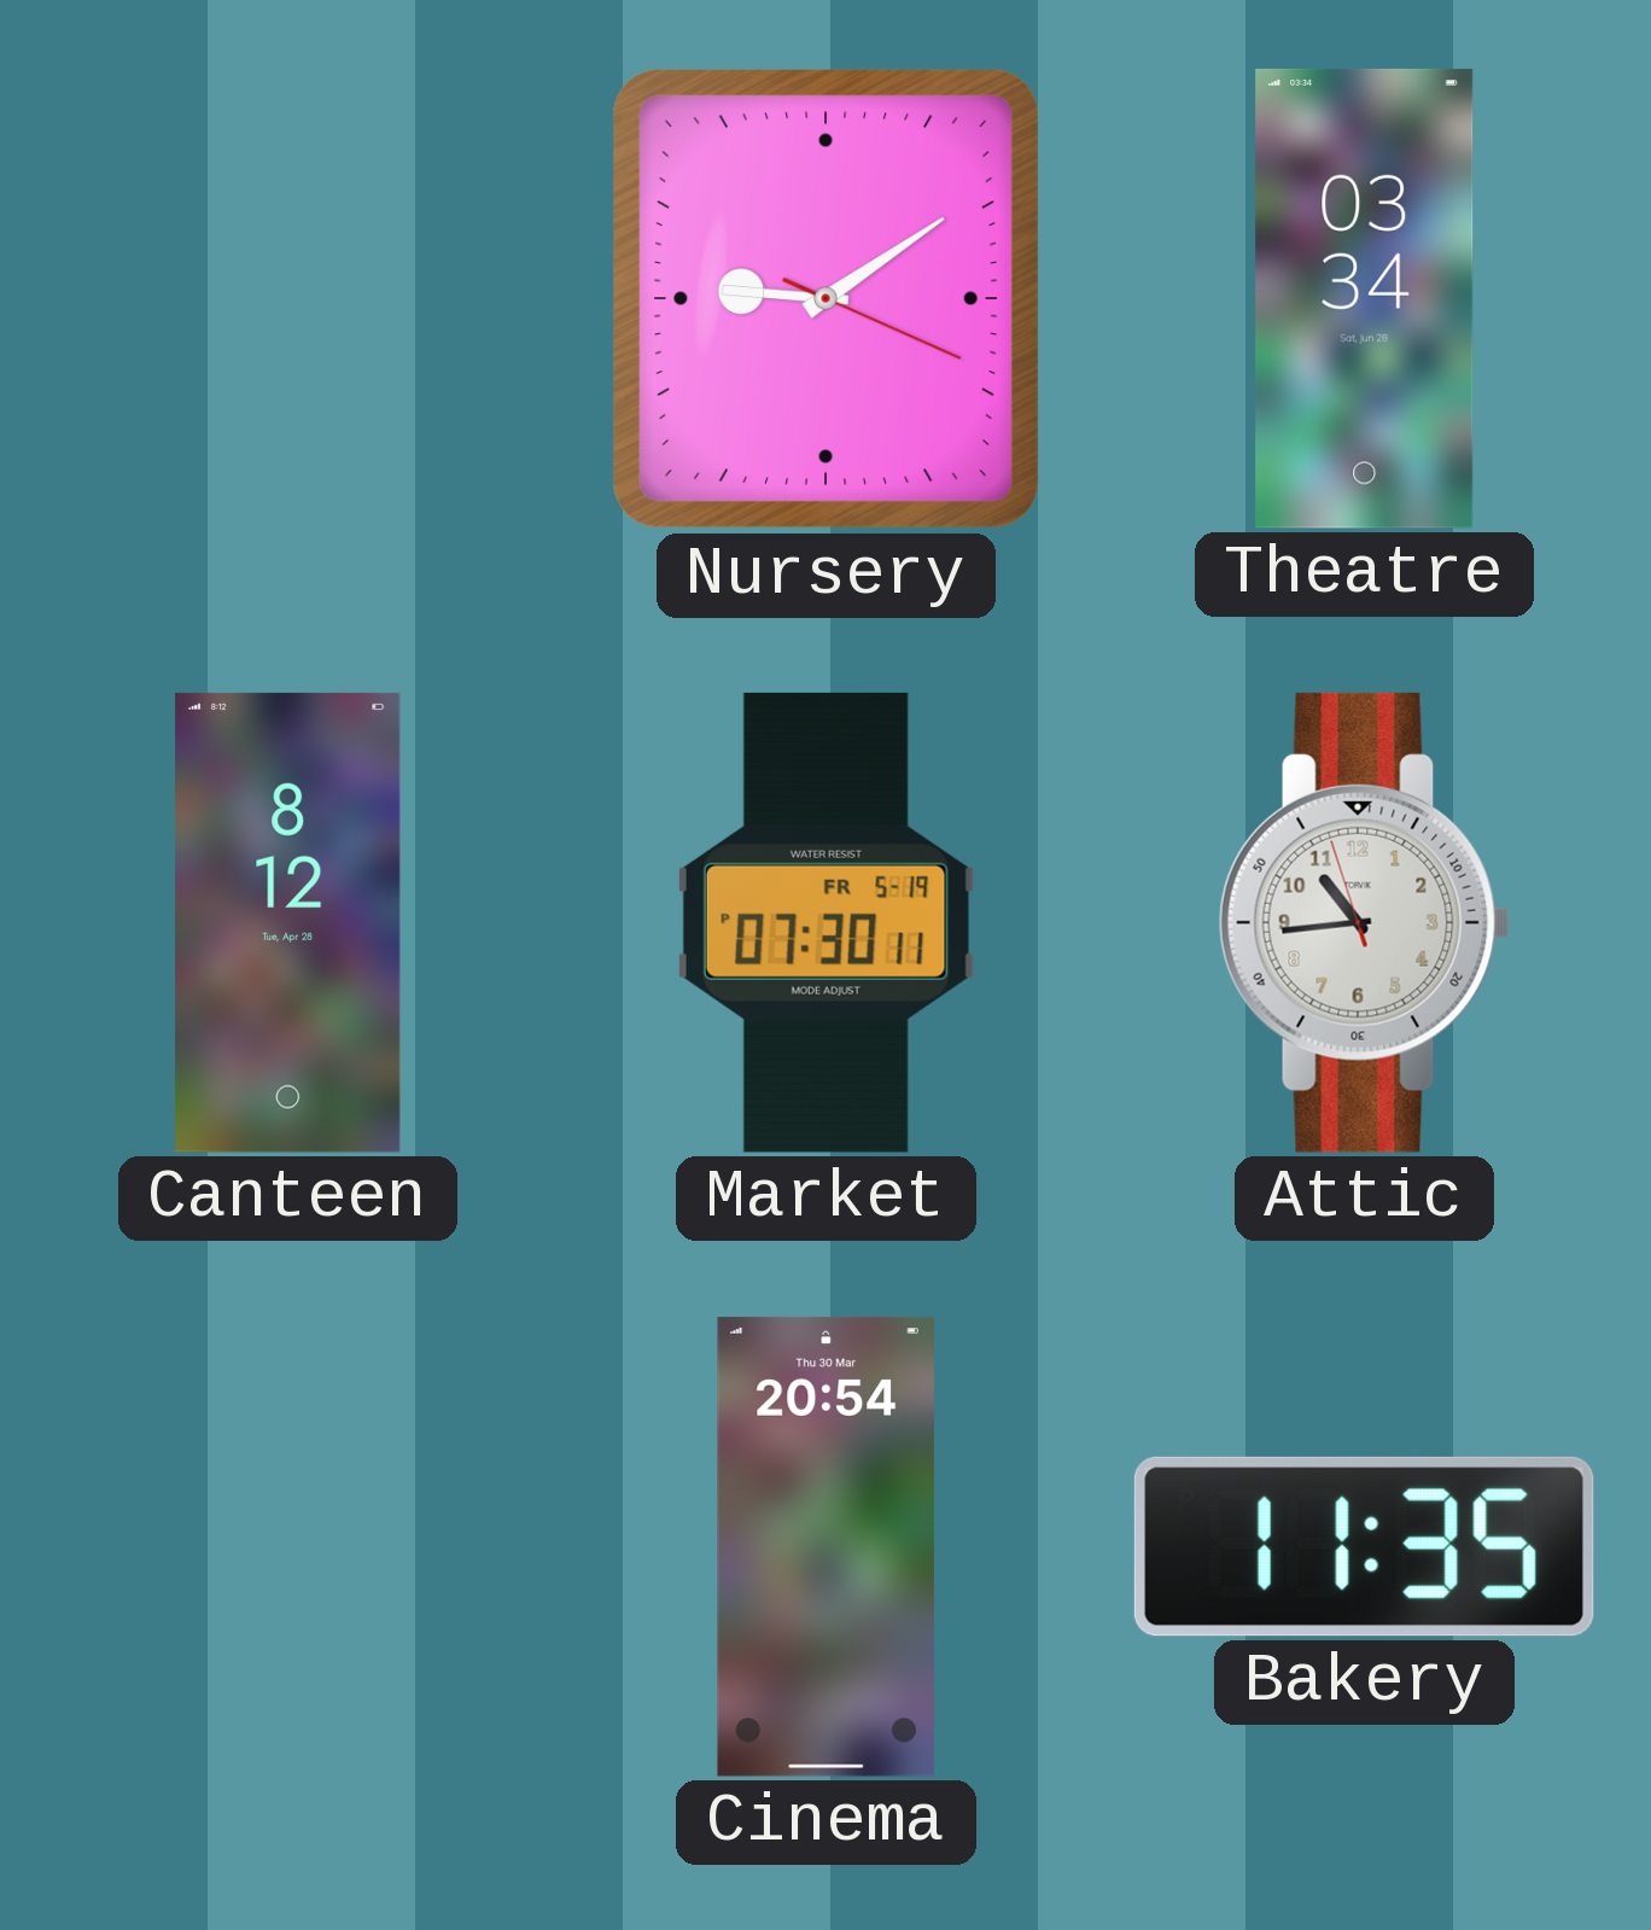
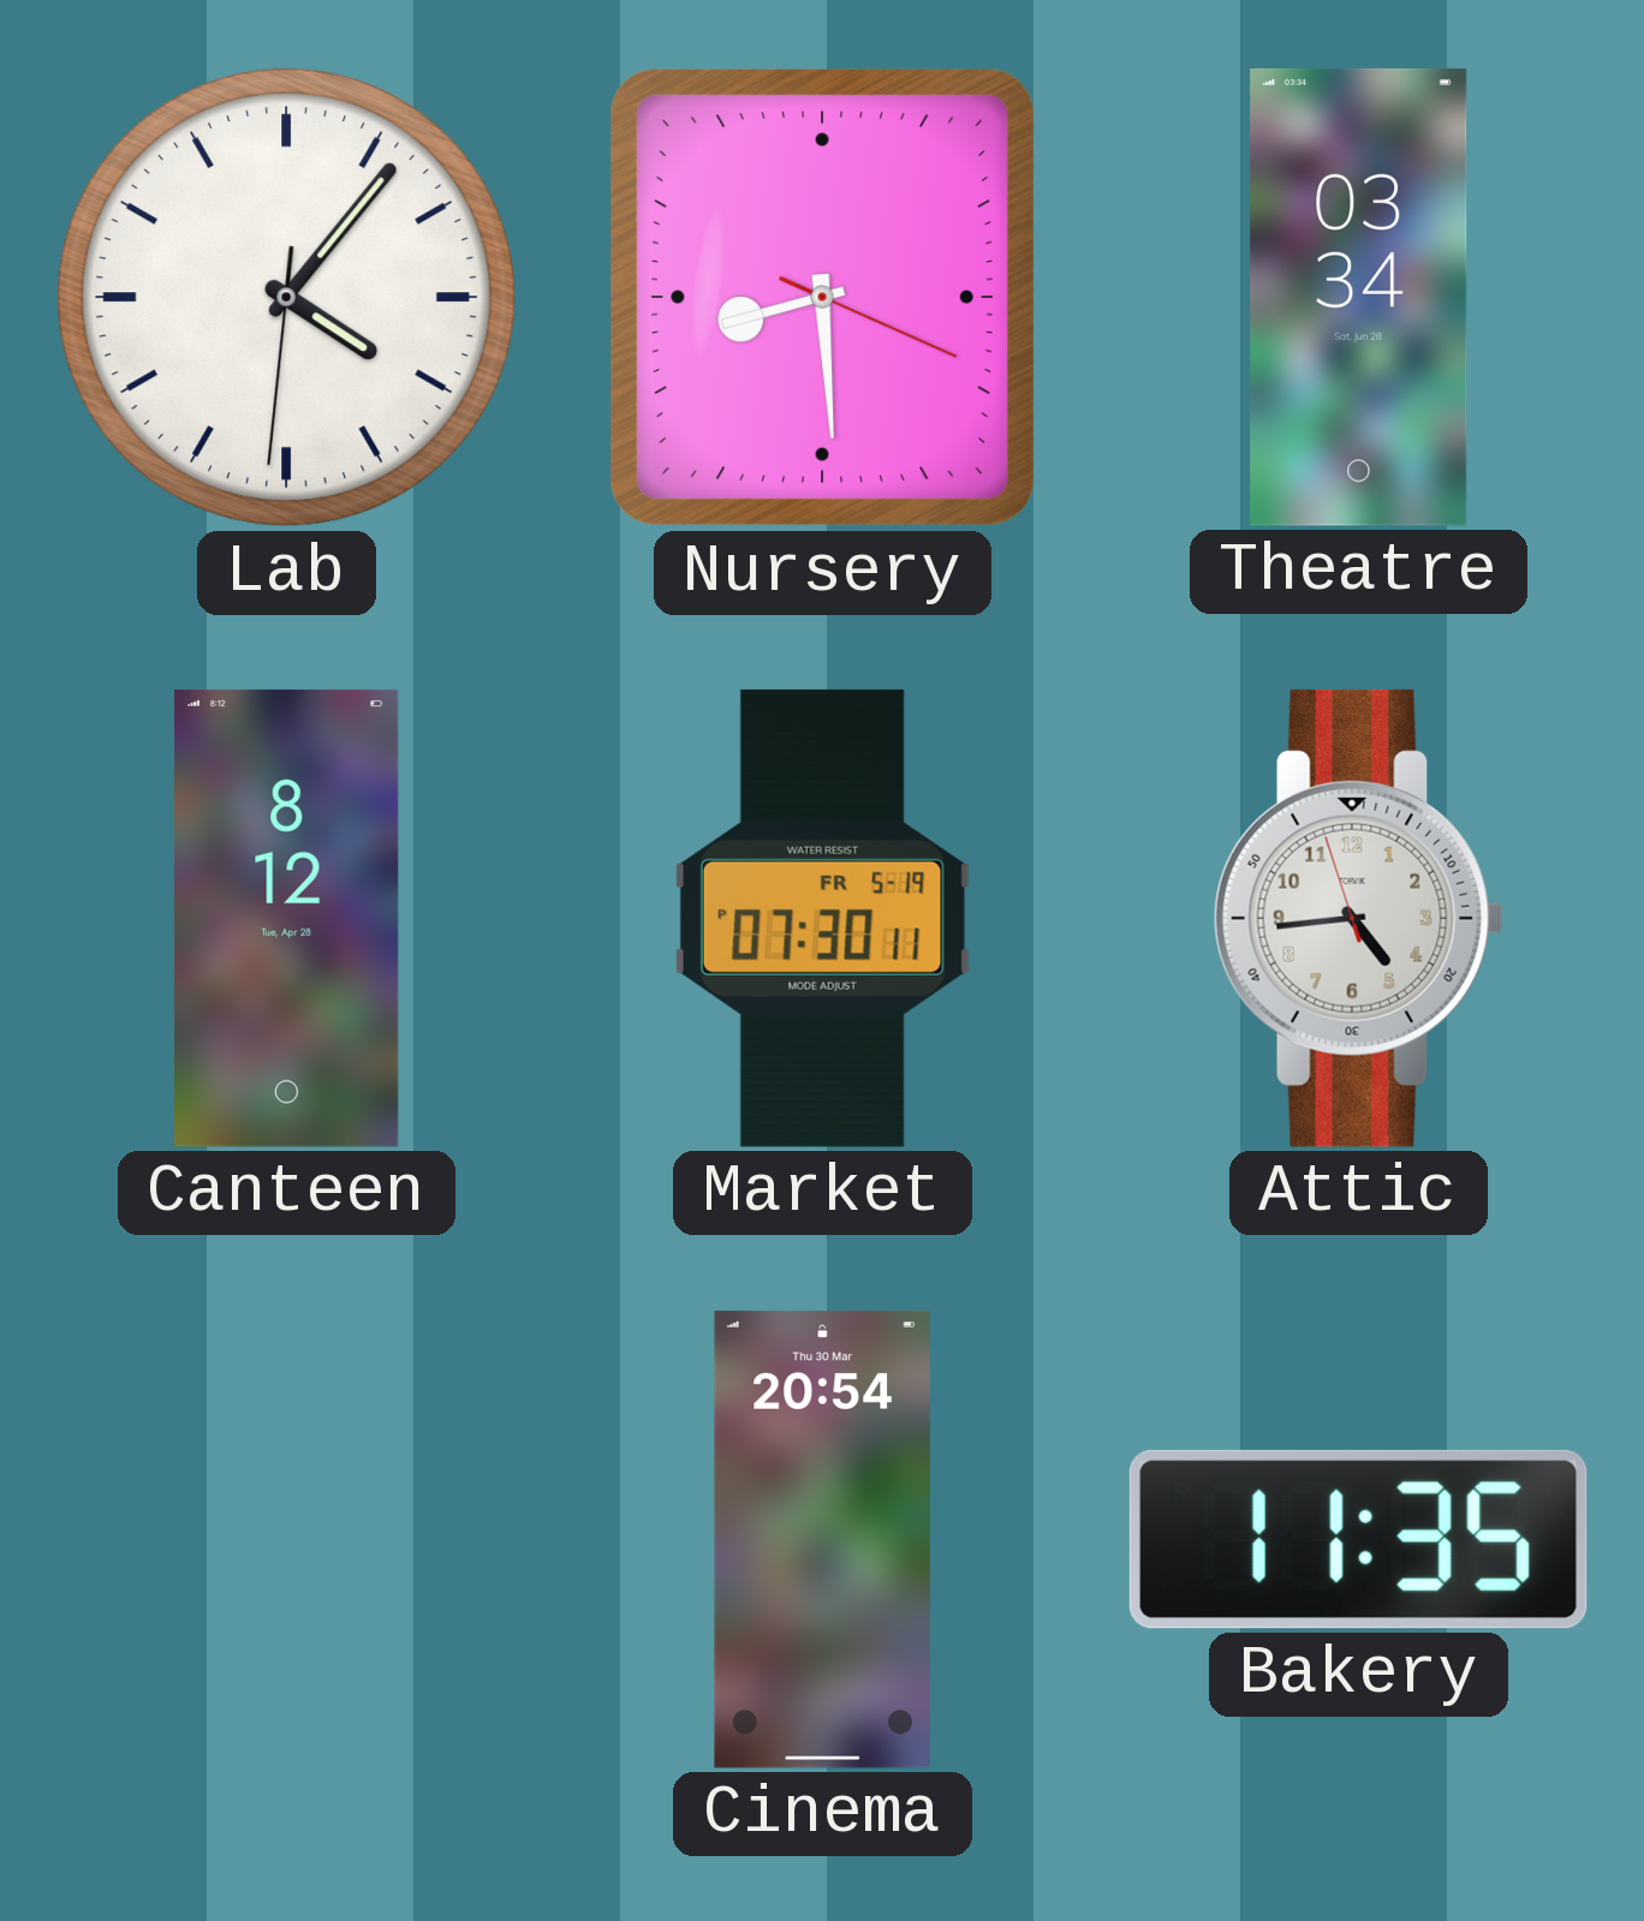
Lab: none -> 4:06 (287, 298)
Nursery: 9:09 -> 8:29 (823, 298)
Attic: 10:43 -> 4:43 (1358, 918)
